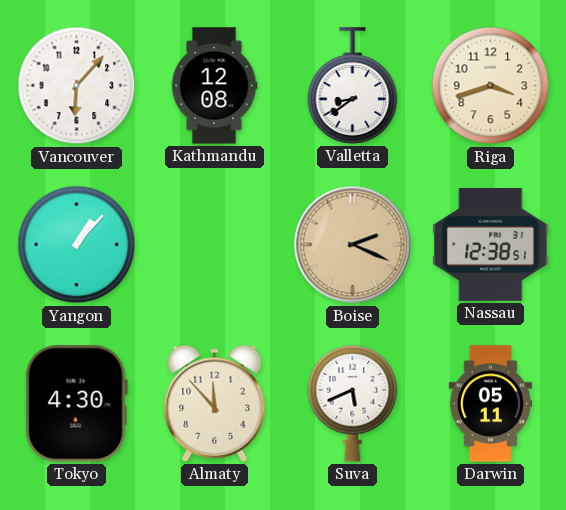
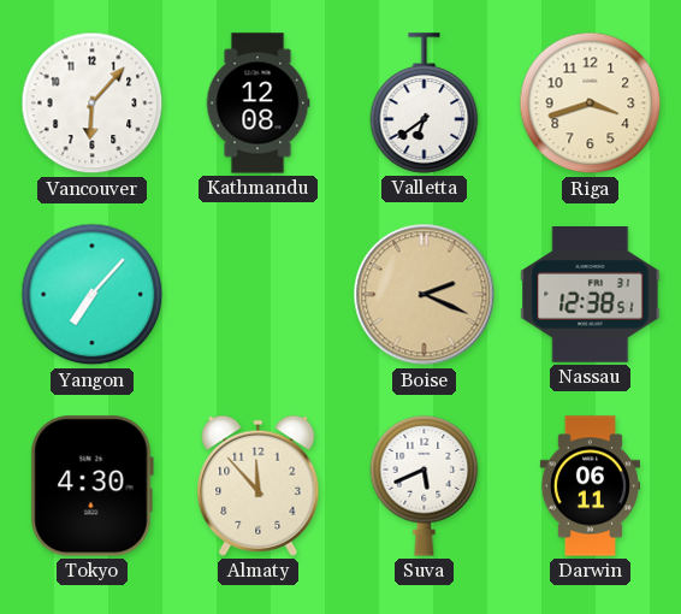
Valletta: 8:39 -> 6:39 (425, 104)
Yangon: 1:07 -> 7:07 (93, 295)
Darwin: 05:11 -> 06:11 (590, 486)
